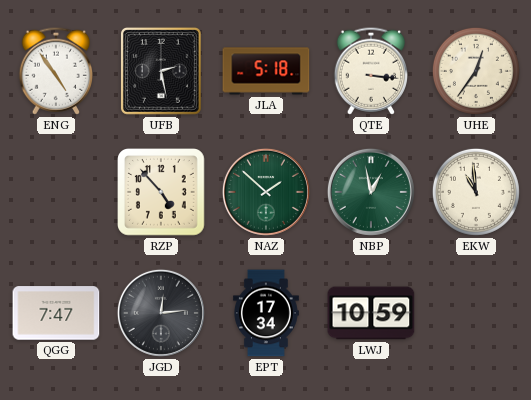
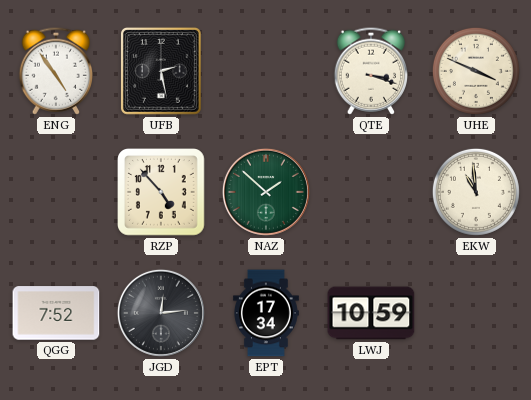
JLA: 5:18 -> none (266, 71)
QTE: 3:16 -> 3:18 (370, 71)
UHE: 12:36 -> 3:49 (476, 71)
NBP: 12:58 -> none (371, 192)
QGG: 7:47 -> 7:52 (56, 313)
